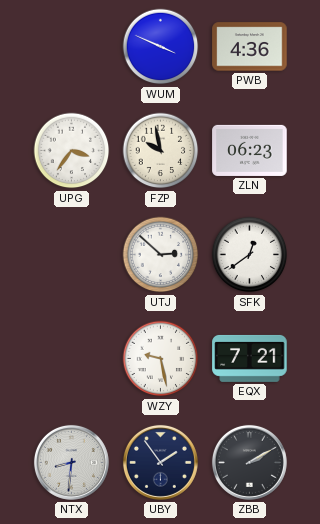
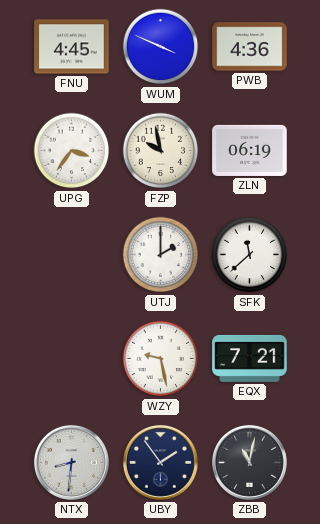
FNU: none -> 4:45 (72, 47)
ZLN: 06:23 -> 06:19 (250, 150)
UTJ: 2:52 -> 2:00 (161, 255)
SFK: 12:39 -> 11:38 (250, 255)
ZBB: 2:10 -> 11:02 (249, 462)
